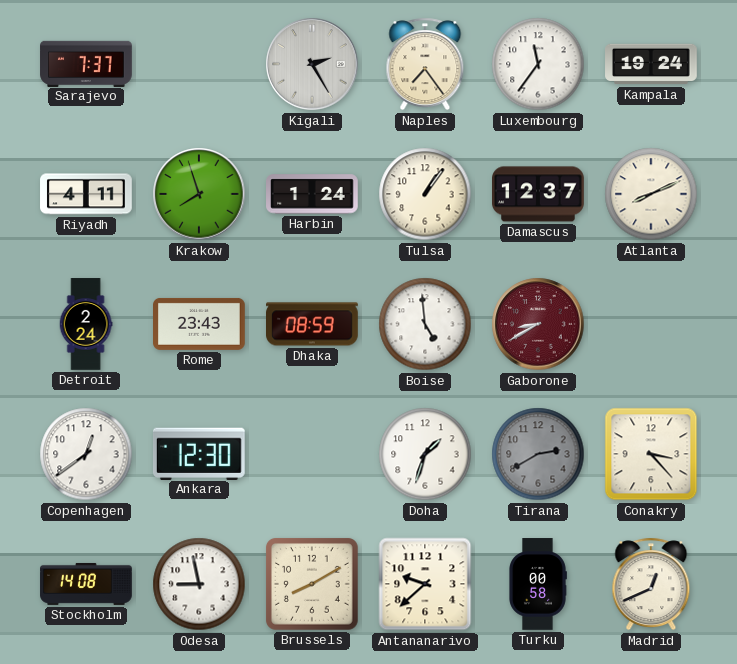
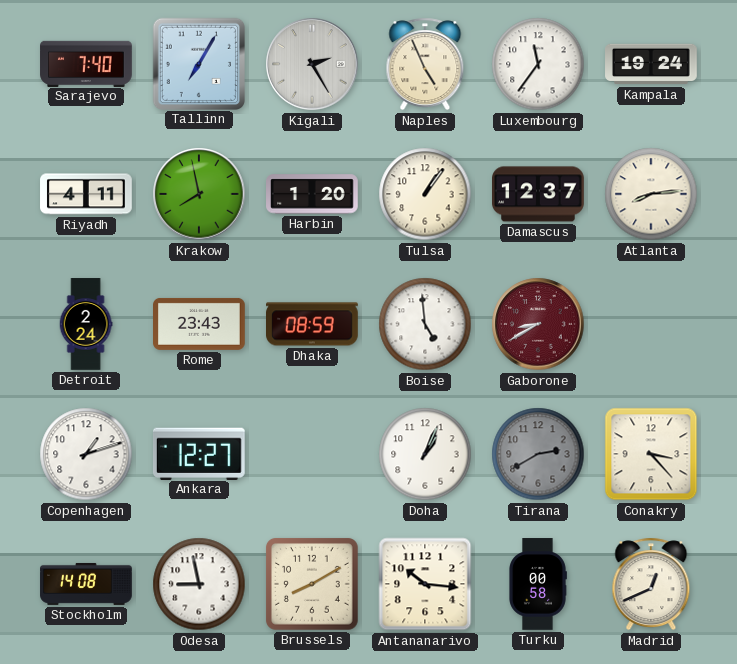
Sarajevo: 7:37 -> 7:40 (86, 63)
Tallinn: none -> 7:05 (198, 63)
Naples: 7:24 -> 4:56 (425, 64)
Krakow: 7:57 -> 7:58 (199, 194)
Harbin: 1:24 -> 1:20 (313, 194)
Atlanta: 8:11 -> 8:14 (651, 194)
Copenhagen: 12:39 -> 1:12 (86, 454)
Ankara: 12:30 -> 12:27 (199, 453)
Doha: 1:33 -> 1:04 (425, 454)
Antananarivo: 9:38 -> 10:16 (425, 584)
